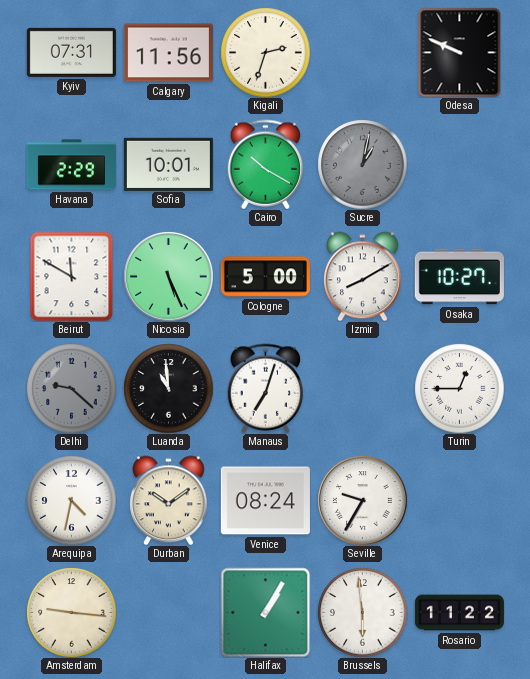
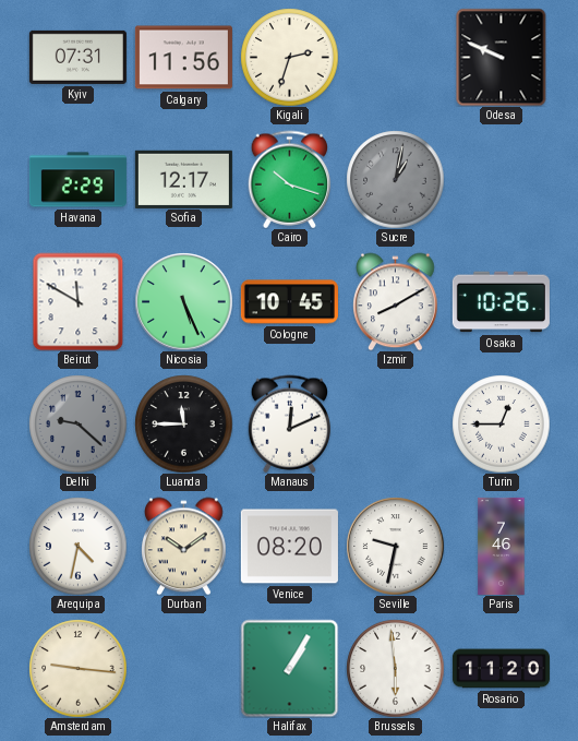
Sofia: 10:01 -> 12:17 (183, 179)
Cairo: 10:20 -> 10:18 (290, 179)
Cologne: 5:00 -> 10:45 (289, 302)
Osaka: 10:27 -> 10:26 (501, 302)
Luanda: 10:59 -> 11:45 (183, 423)
Manaus: 7:03 -> 12:11 (290, 423)
Venice: 08:24 -> 08:20 (289, 547)
Seville: 9:35 -> 9:32 (395, 546)
Paris: none -> 7:46 (502, 546)
Rosario: 11:22 -> 11:20 (501, 669)
